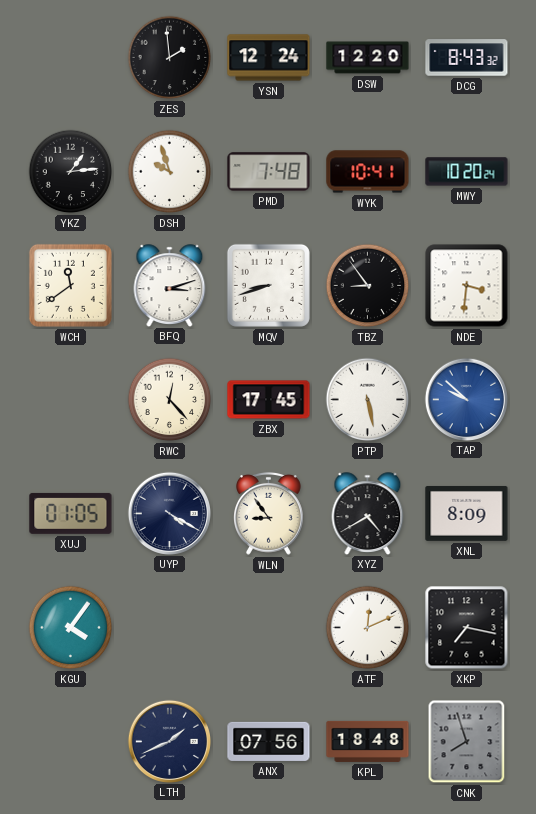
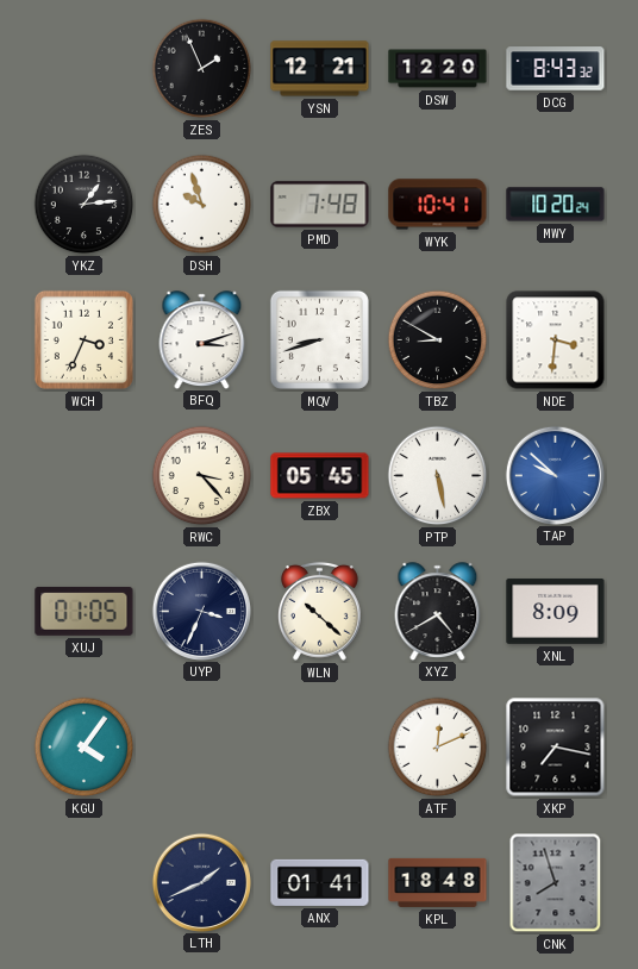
ZES: 1:59 -> 1:56 (202, 69)
YSN: 12:24 -> 12:21 (320, 69)
WCH: 11:39 -> 3:34 (83, 339)
TBZ: 8:54 -> 8:50 (438, 340)
RWC: 12:23 -> 3:23 (202, 476)
ZBX: 17:45 -> 05:45 (320, 476)
UYP: 4:20 -> 3:34 (201, 611)
WLN: 8:54 -> 10:22 (320, 611)
ANX: 07:56 -> 01:41 (320, 882)
